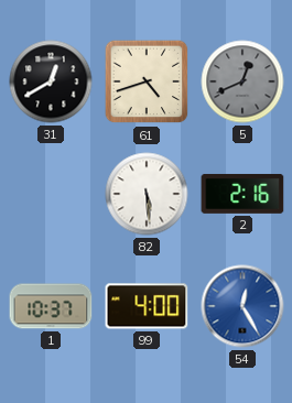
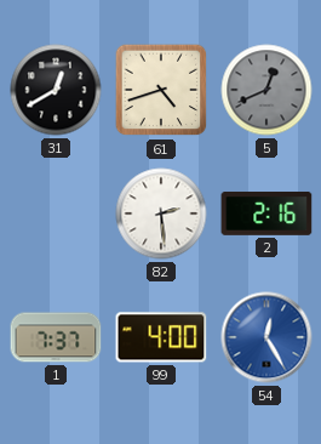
82: 5:29 -> 2:29 (161, 214)
1: 10:37 -> 7:37 (56, 337)
